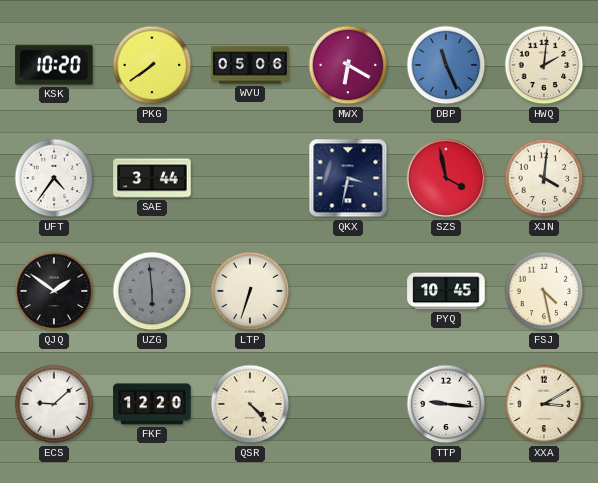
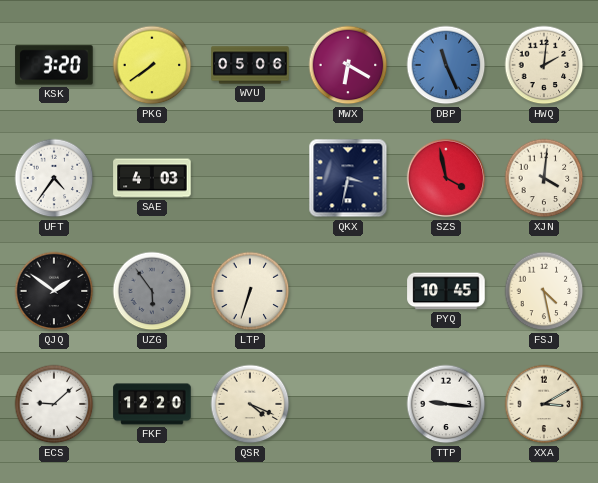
KSK: 10:20 -> 3:20 (54, 65)
SAE: 3:44 -> 4:03 (152, 178)
UZG: 5:59 -> 5:54 (152, 291)
QSR: 4:23 -> 4:19 (250, 404)
